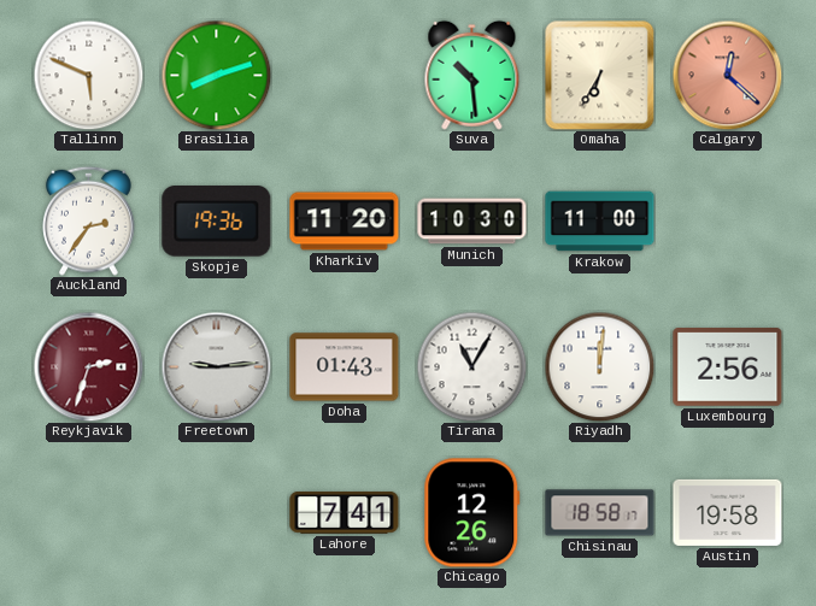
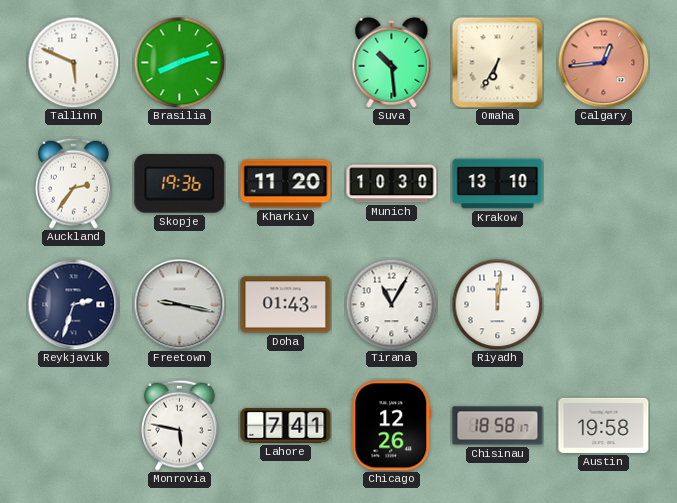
Calgary: 12:22 -> 12:44 (603, 62)
Krakow: 11:00 -> 13:10 (498, 184)
Reykjavik dial: burgundy -> navy (73, 304)
Freetown: 9:14 -> 9:17 (179, 304)
Luxembourg: 2:56 -> none (728, 367)
Monrovia: none -> 5:47 (180, 425)
